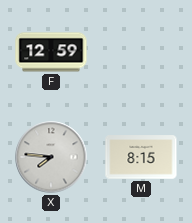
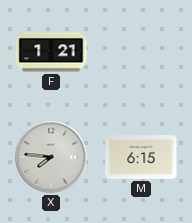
F: 12:59 -> 1:21 (51, 52)
M: 8:15 -> 6:15 (141, 157)
